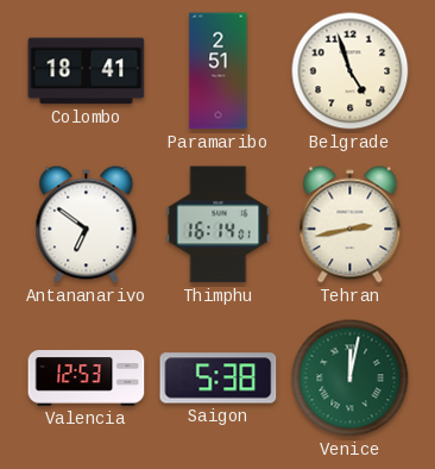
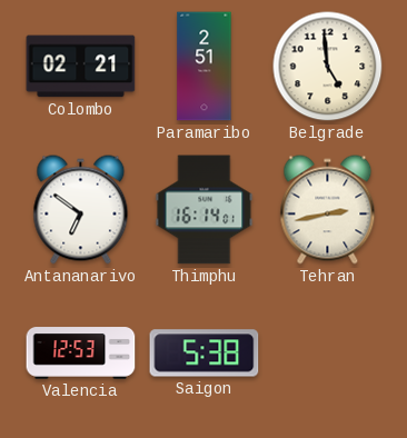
Colombo: 18:41 -> 02:21 (81, 67)
Belgrade: 4:57 -> 4:59 (328, 67)
Venice: 12:02 -> none (351, 379)
